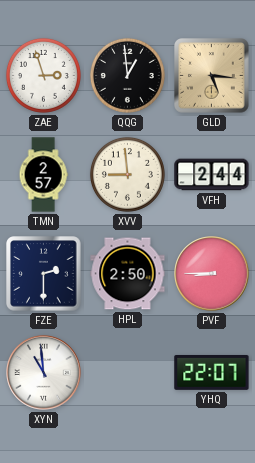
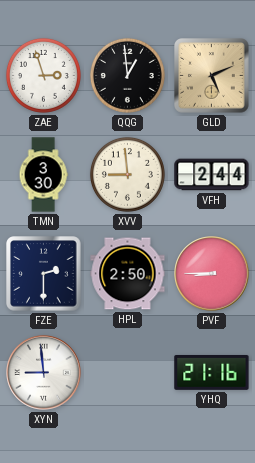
GLD: 5:16 -> 5:11 (212, 76)
TMN: 2:57 -> 3:30 (43, 175)
XYN: 10:59 -> 8:59 (44, 373)
YHQ: 22:07 -> 21:16 (212, 372)
